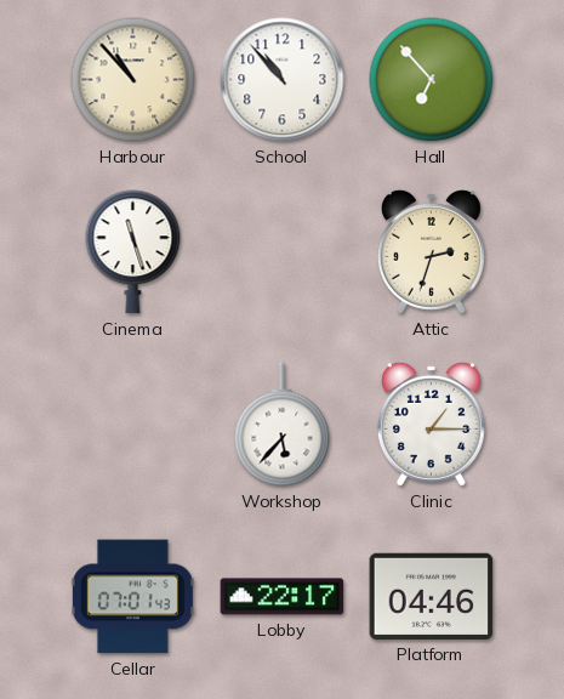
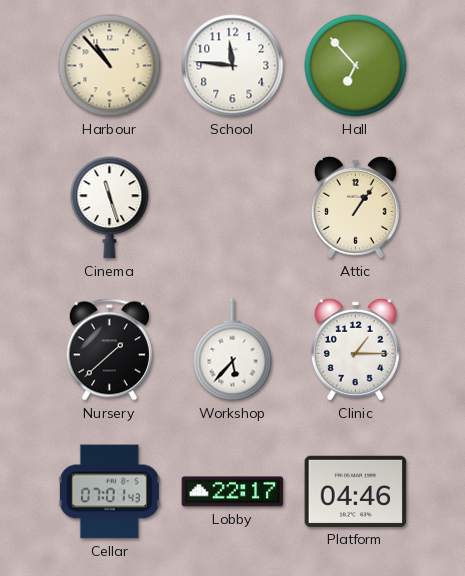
School: 10:53 -> 11:46 (233, 66)
Attic: 2:33 -> 1:06 (355, 207)
Nursery: none -> 1:38 (109, 350)
